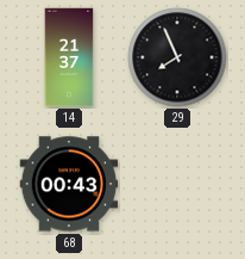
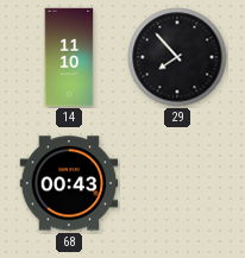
14: 21:37 -> 11:10 (69, 57)
29: 7:56 -> 7:53 (177, 57)
